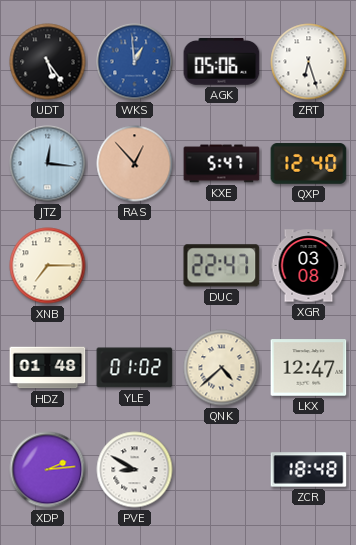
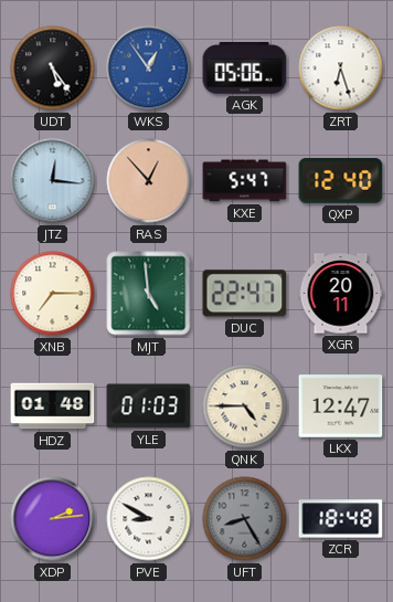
WKS: 12:59 -> 12:54 (149, 68)
MJT: none -> 4:59 (149, 294)
XGR: 03:08 -> 20:11 (341, 294)
YLE: 01:02 -> 01:03 (149, 406)
QNK: 4:38 -> 4:45 (245, 406)
UFT: none -> 8:25 (245, 519)
